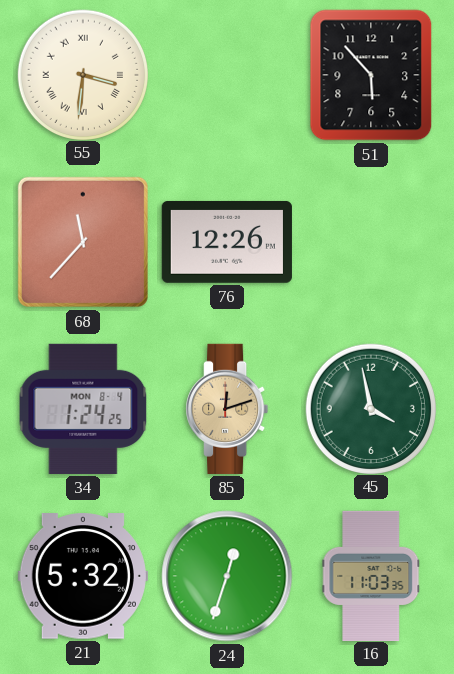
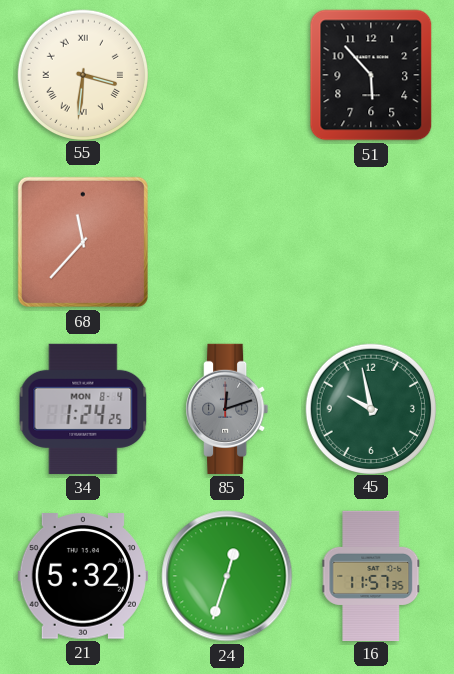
76: 12:26 -> none (227, 242)
85 dial: champagne -> grey (227, 409)
45: 3:58 -> 9:58 (370, 408)
16: 11:03 -> 11:57 (371, 575)
